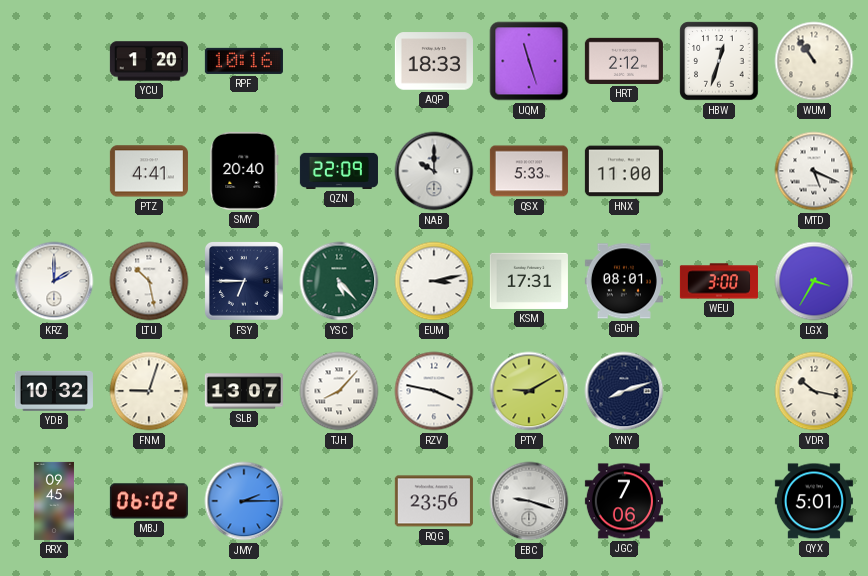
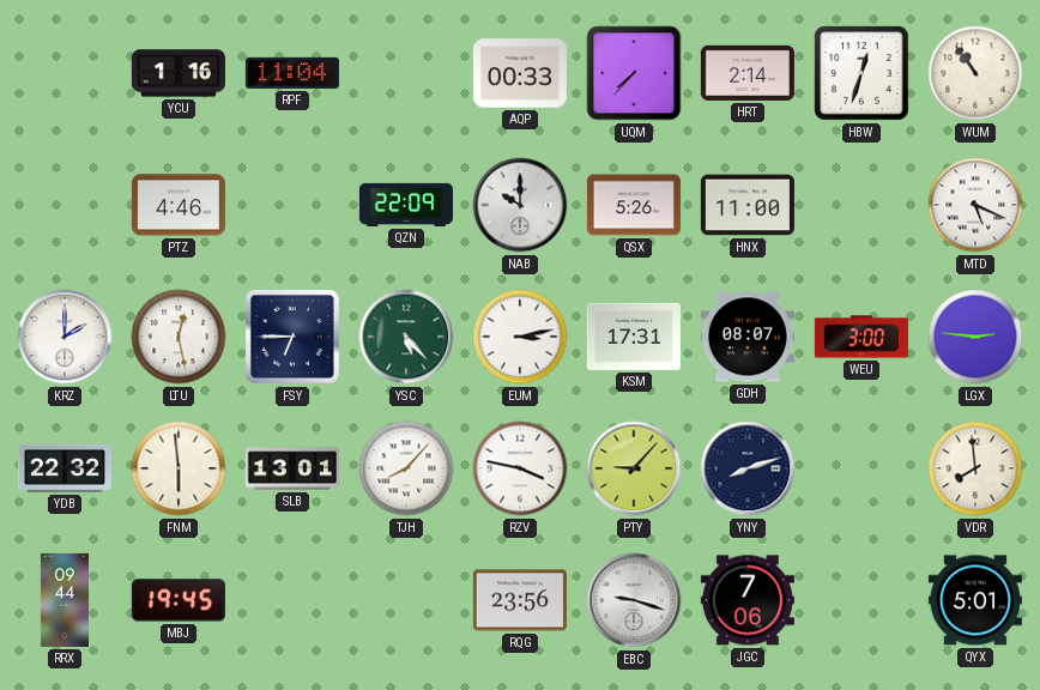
YCU: 1:20 -> 1:16 (179, 73)
RPF: 10:16 -> 11:04 (292, 73)
AQP: 18:33 -> 00:33 (520, 73)
UQM: 11:27 -> 7:37 (634, 73)
HRT: 2:12 -> 2:14 (748, 73)
PTZ: 4:41 -> 4:46 (179, 205)
SMY: 20:40 -> none (244, 171)
QSX: 5:33 -> 5:26 (634, 205)
LTU: 10:28 -> 12:28 (179, 337)
GDH: 08:01 -> 08:07 (748, 337)
LGX: 3:35 -> 2:46 (975, 337)
YDB: 10:32 -> 22:32 (65, 468)
FNM: 9:03 -> 5:59 (179, 468)
SLB: 13:07 -> 13:01 (292, 468)
PTY: 9:10 -> 9:07 (634, 468)
VDR: 10:17 -> 7:59 (975, 468)
RRX: 09:45 -> 09:44 (65, 600)
MBJ: 06:02 -> 19:45 (179, 600)
JMY: 2:15 -> none (244, 501)
